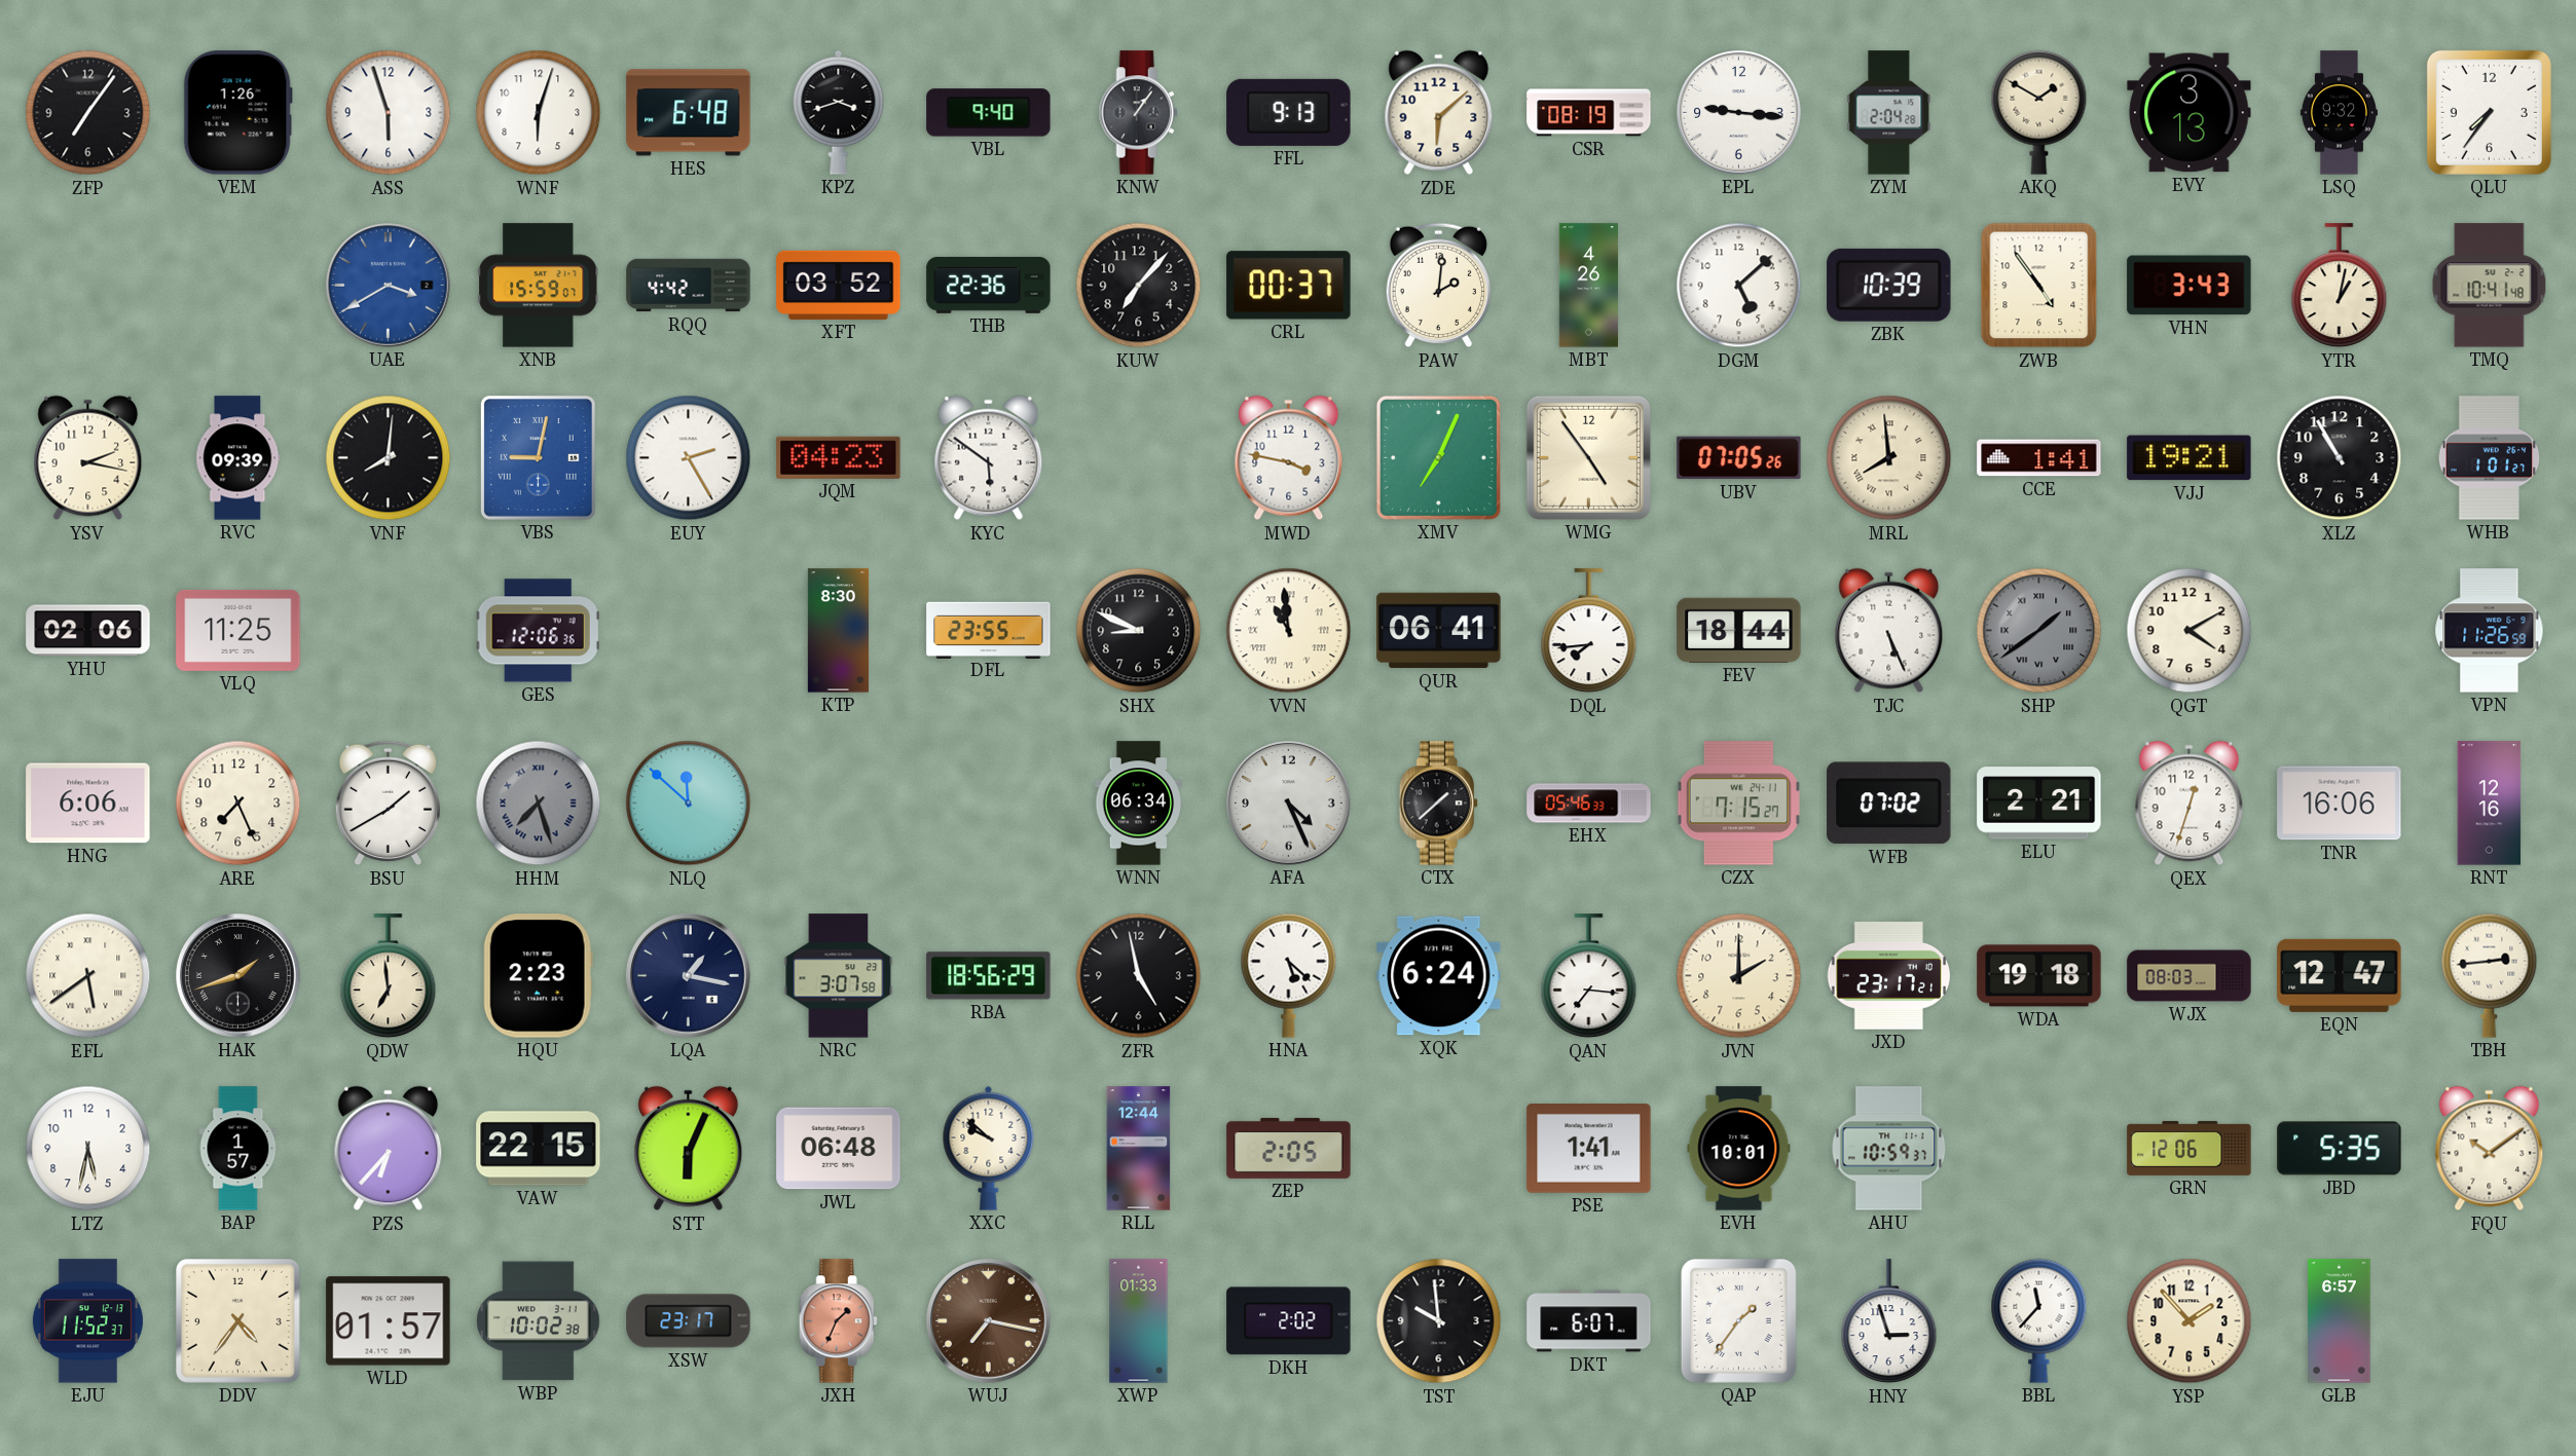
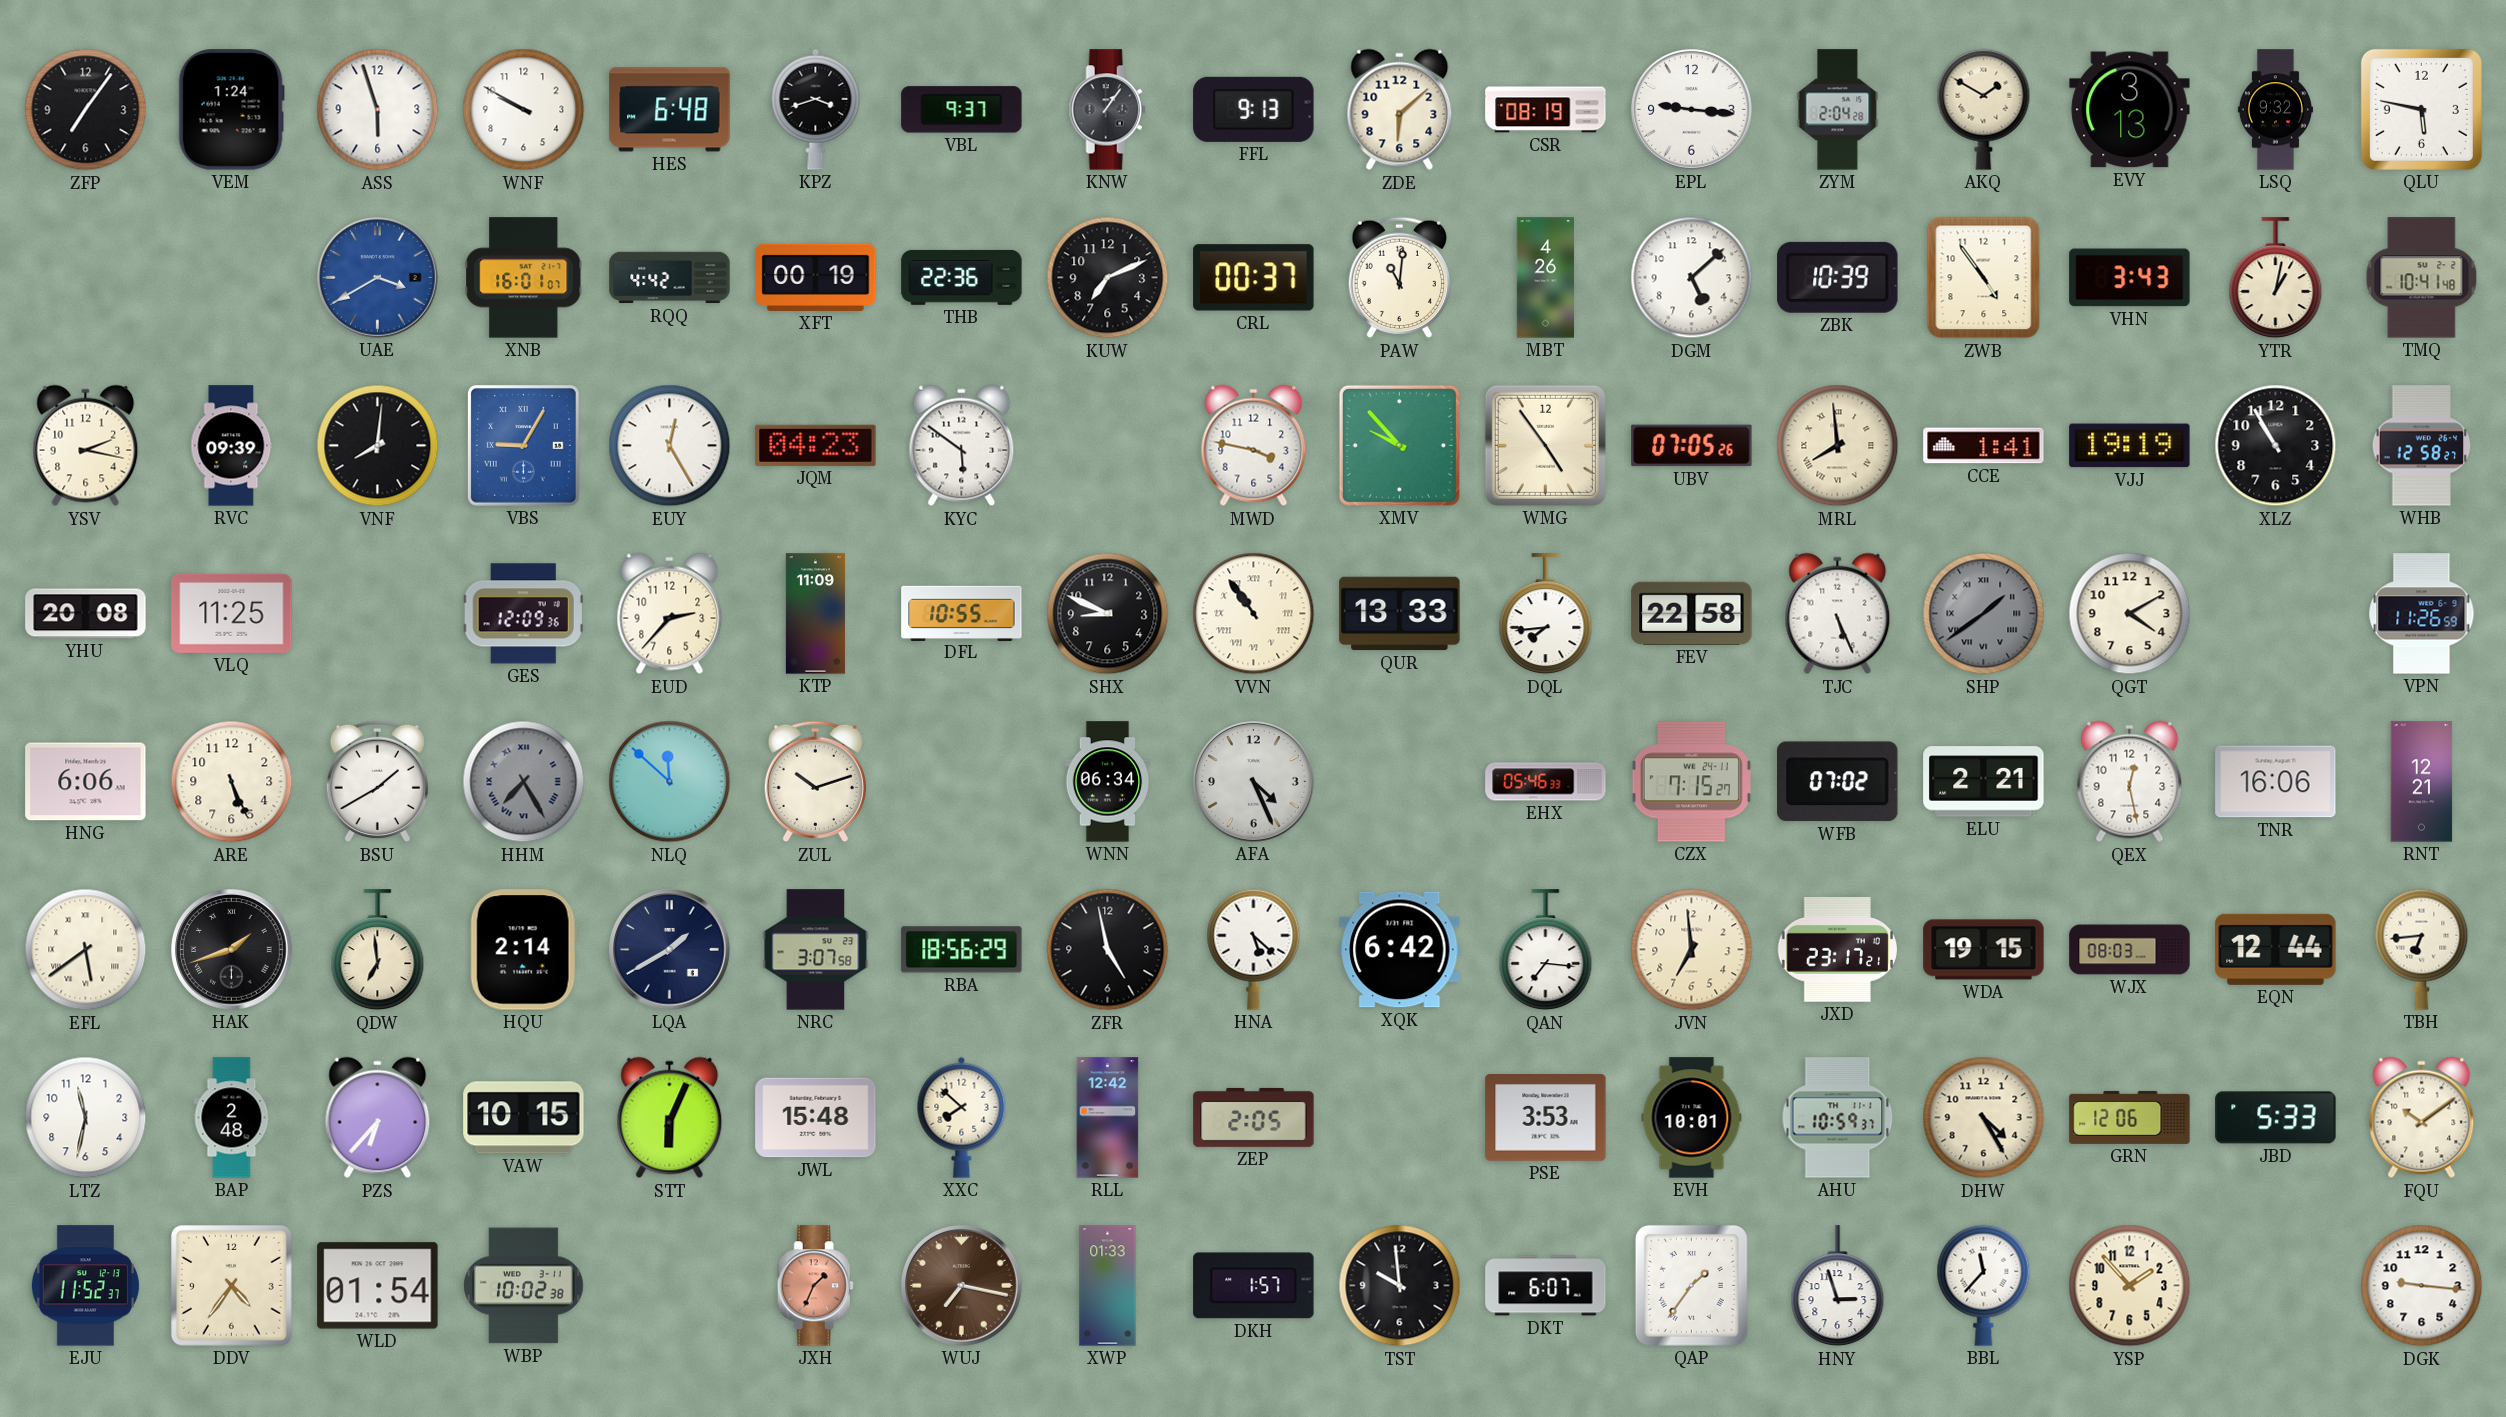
VEM: 1:26 -> 1:24 (231, 110)
WNF: 6:03 -> 9:50 (524, 110)
VBL: 9:40 -> 9:37 (962, 110)
QLU: 7:36 -> 5:47 (2421, 109)
XNB: 15:59 -> 16:01 (524, 278)
XFT: 03:52 -> 00:19 (816, 277)
KUW: 7:07 -> 7:11 (1108, 278)
PAW: 2:01 -> 11:01 (1399, 278)
VBS: 9:02 -> 9:05 (523, 446)
EUY: 2:25 -> 12:25 (670, 446)
XMV: 7:04 -> 9:53 (1399, 445)
VJJ: 19:21 -> 19:19 (2130, 446)
WHB: 1:01 -> 12:58 (2422, 446)
YHU: 02:06 -> 20:08 (86, 614)
GES: 12:06 -> 12:09 (523, 614)
EUD: none -> 2:37 (670, 614)
KTP: 8:30 -> 11:09 (815, 614)
DFL: 23:55 -> 10:55 (962, 613)
VVN: 10:59 -> 10:54 (1254, 614)
QUR: 06:41 -> 13:33 (1400, 614)
FEV: 18:44 -> 22:58 (1692, 613)
ARE: 7:26 -> 5:26 (232, 782)
HHM: 7:27 -> 7:25 (524, 782)
ZUL: none -> 10:12 (815, 782)
CTX: 1:38 -> none (1438, 804)
QEX: 12:33 -> 12:28 (2130, 782)
RNT: 12:16 -> 12:21 (2422, 782)
HQU: 2:23 -> 2:14 (523, 950)
LQA: 1:17 -> 1:40 (670, 950)
XQK: 6:24 -> 6:42 (1400, 950)
JVN: 2:00 -> 6:59 (1692, 950)
WDA: 19:18 -> 19:15 (1984, 950)
EQN: 12:47 -> 12:44 (2276, 949)
TBH: 2:44 -> 6:44 (2422, 949)
LTZ: 5:32 -> 11:32 (86, 1118)
BAP: 1:57 -> 2:48 (232, 1118)
VAW: 22:15 -> 10:15 (524, 1118)
JWL: 06:48 -> 15:48 (816, 1118)
XXC: 9:52 -> 7:52 (962, 1117)
RLL: 12:44 -> 12:42 (1108, 1118)
PSE: 1:41 -> 3:53 (1546, 1118)
DHW: none -> 4:25 (1984, 1118)
JBD: 5:35 -> 5:33 (2276, 1118)
WLD: 01:57 -> 01:54 (378, 1286)
XSW: 23:17 -> none (689, 1321)
DKH: 2:02 -> 1:57 (1254, 1286)
GLB: 6:57 -> none (2340, 1321)
DGK: none -> 9:16 (2422, 1286)
